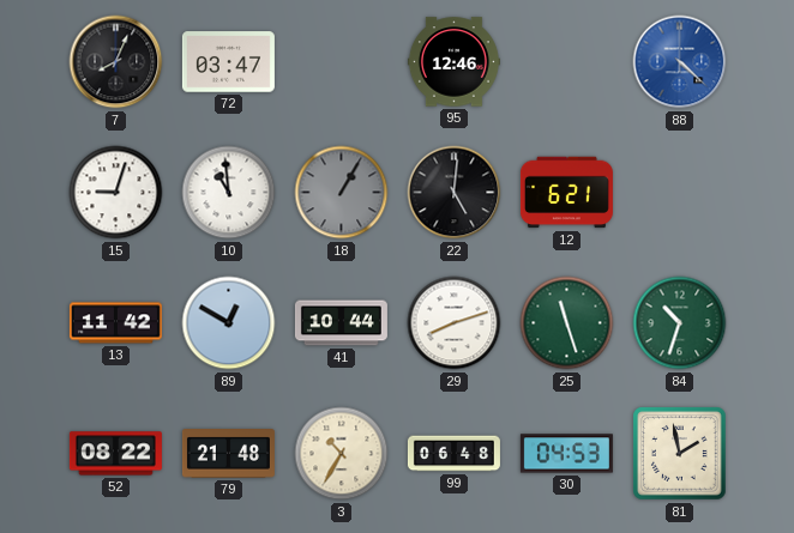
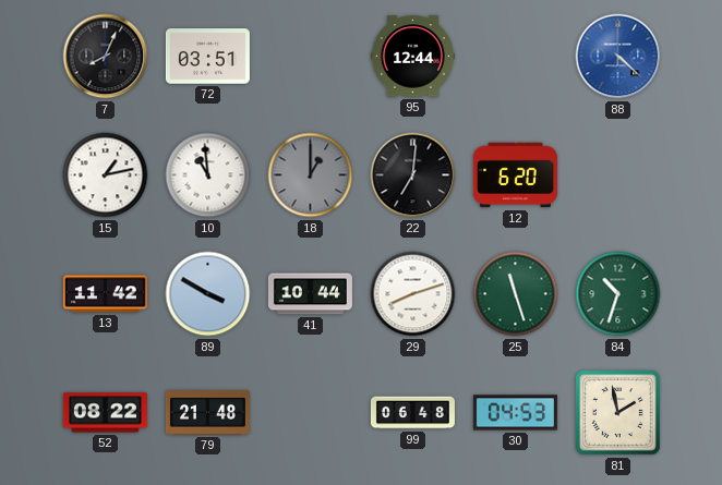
72: 03:47 -> 03:51 (207, 57)
95: 12:46 -> 12:44 (412, 57)
15: 9:03 -> 1:13 (106, 175)
18: 1:05 -> 1:00 (311, 175)
22: 5:01 -> 7:01 (413, 175)
12: 6:21 -> 6:20 (515, 175)
89: 12:50 -> 3:50 (208, 294)
3: 10:35 -> none (342, 454)
